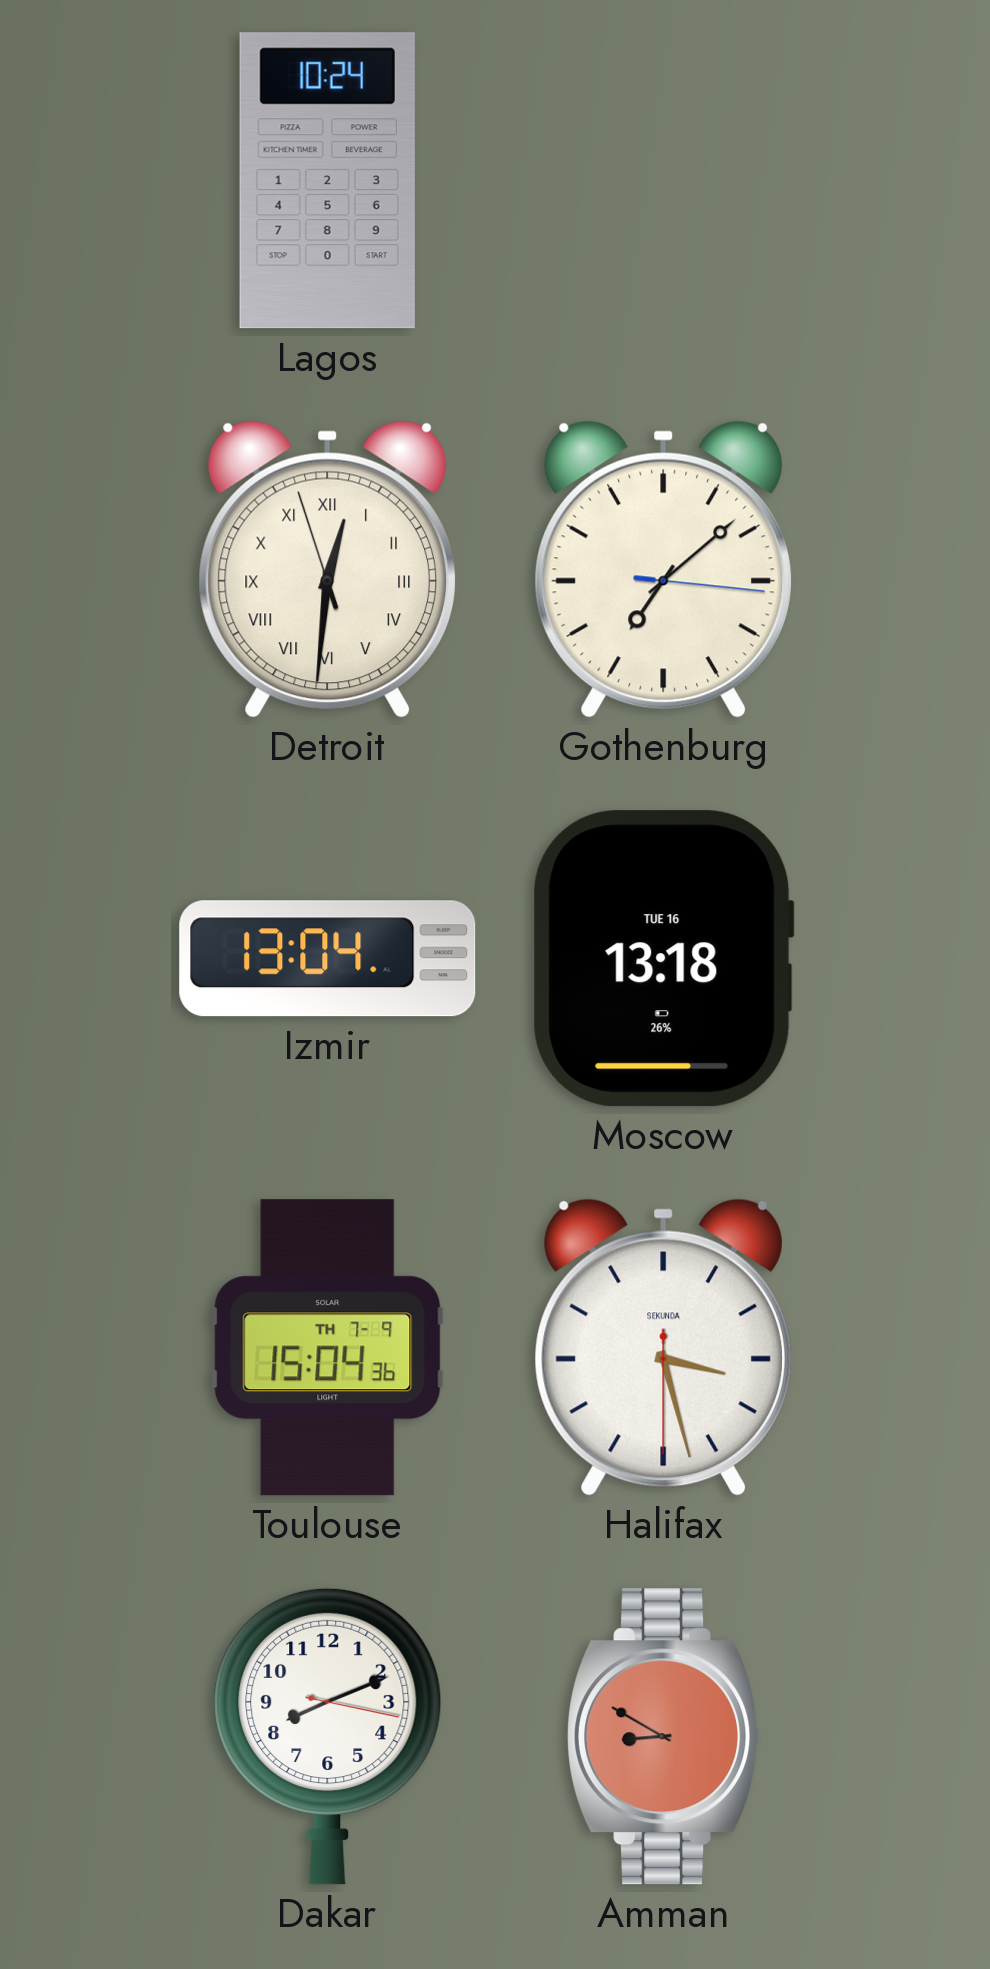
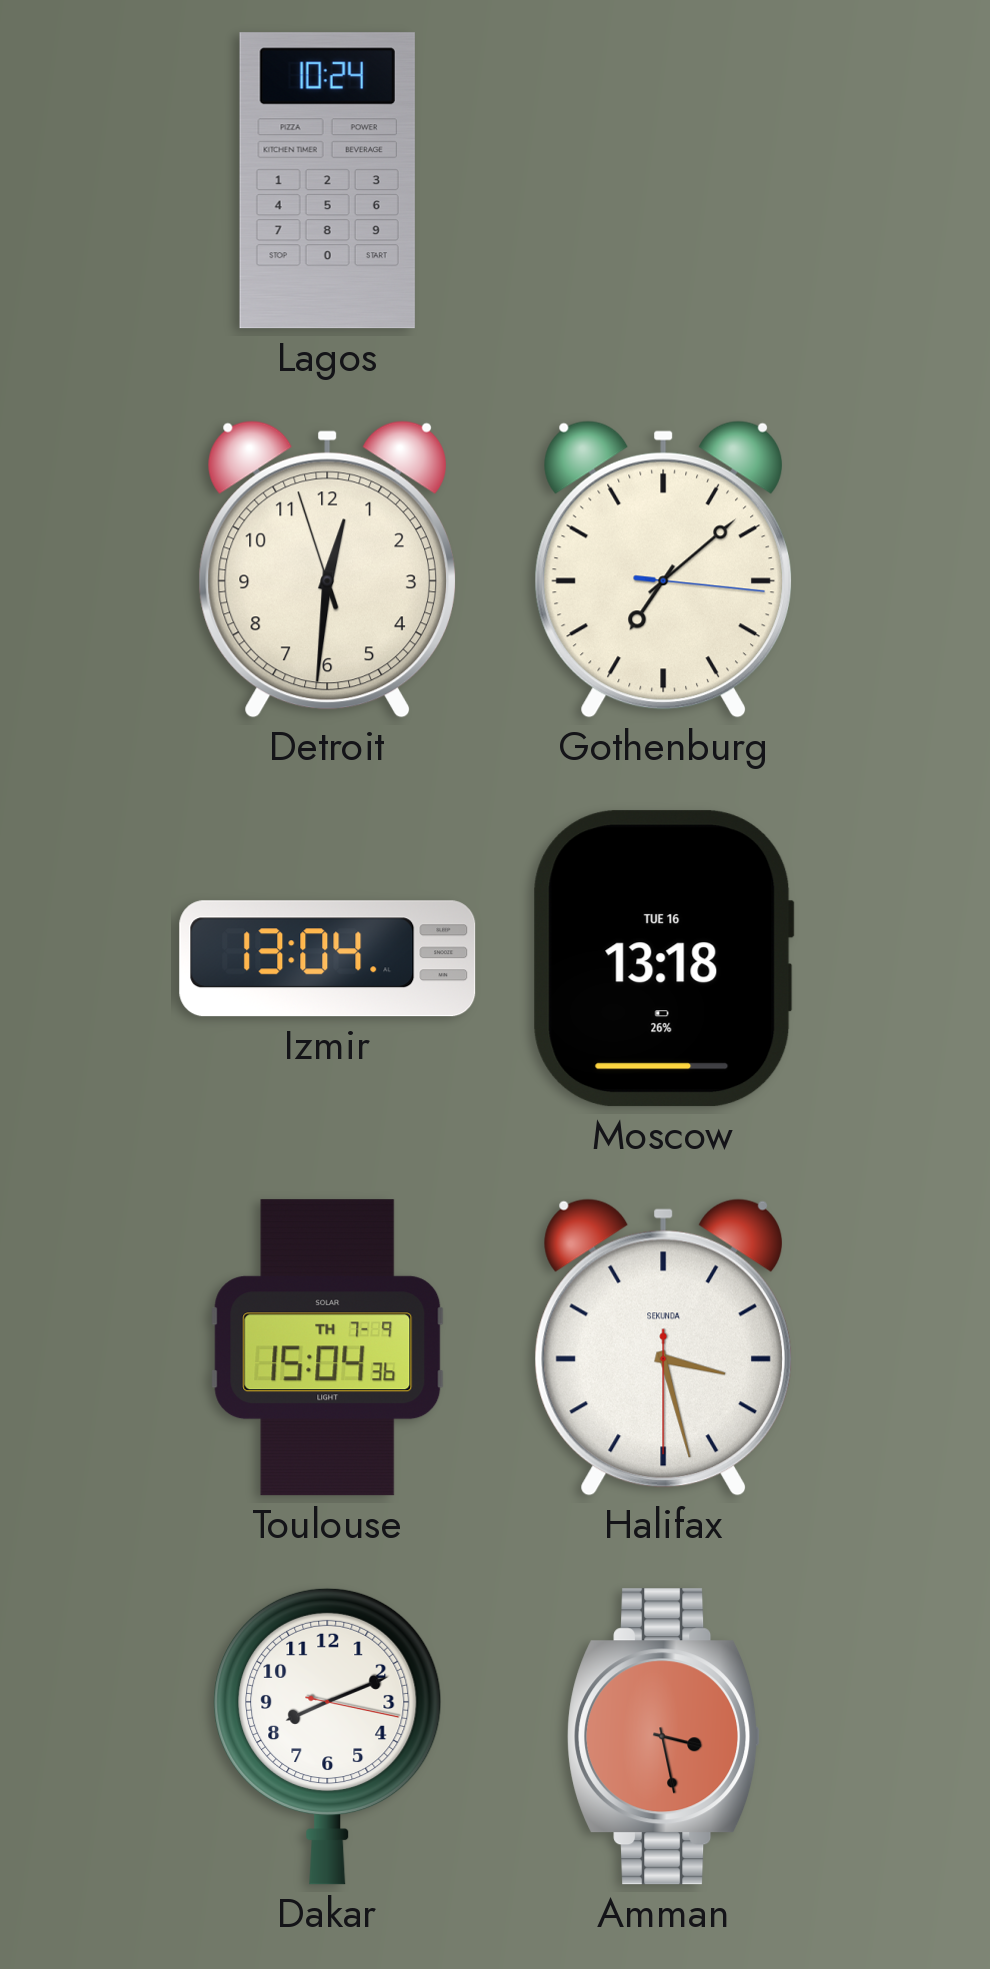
Detroit numerals: Roman -> Arabic (327, 569)
Amman: 8:50 -> 3:28 (664, 1737)
